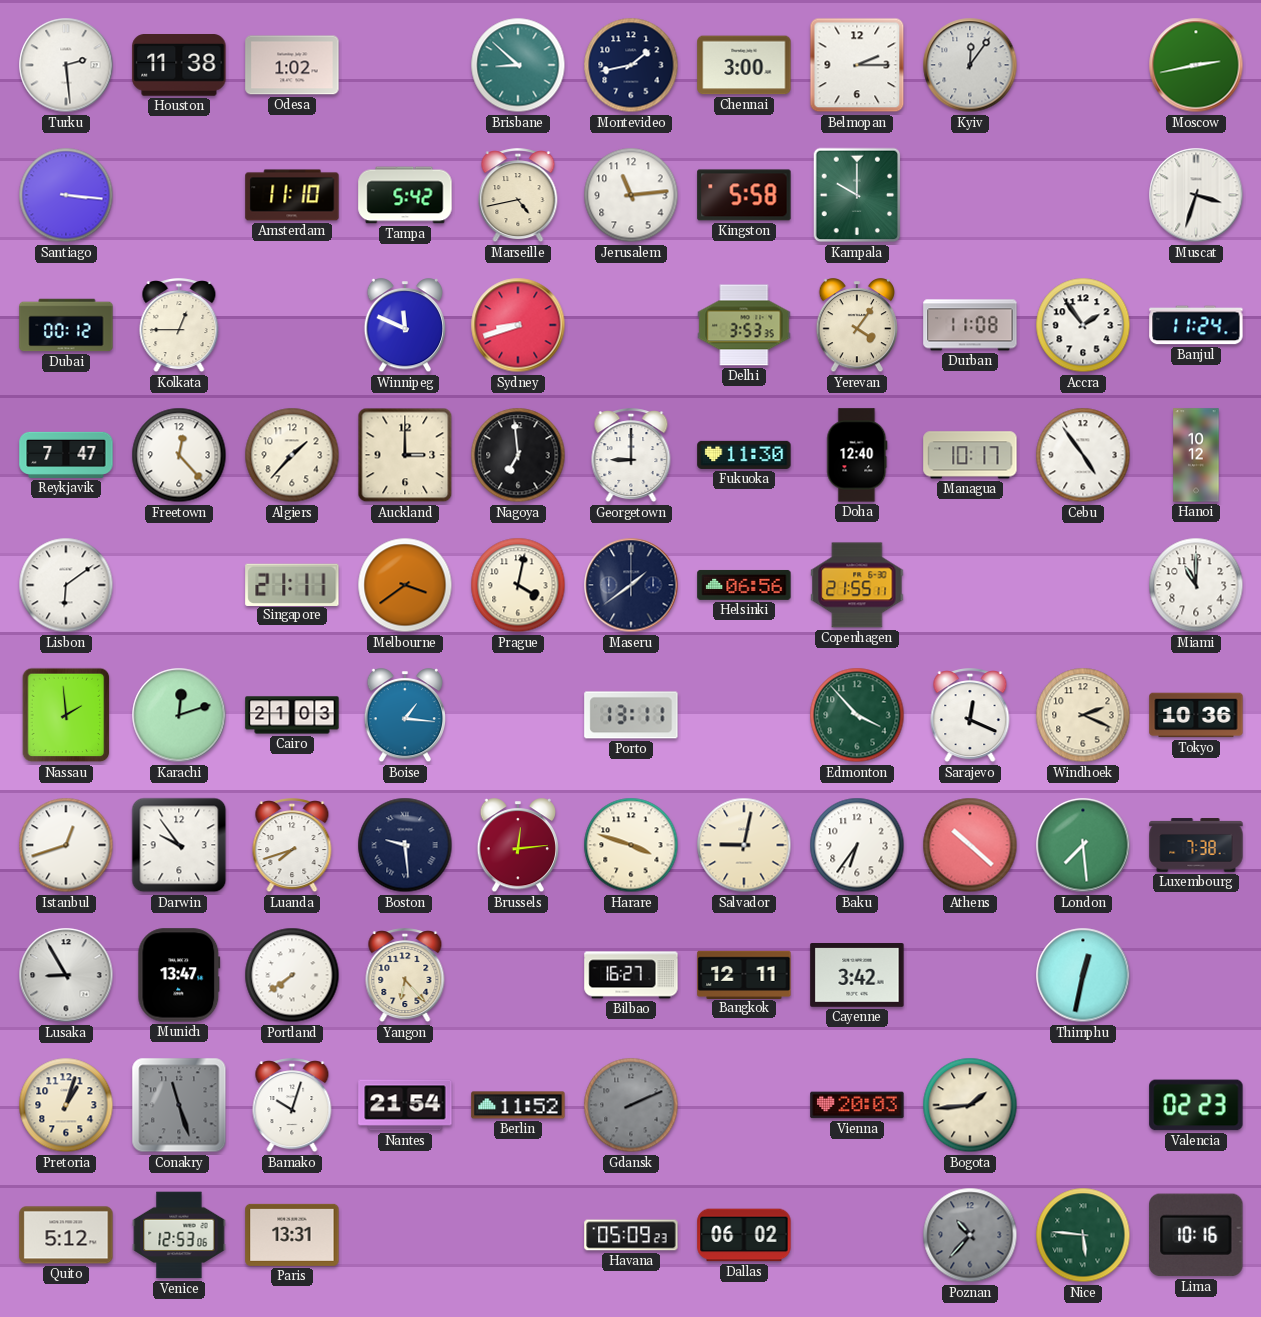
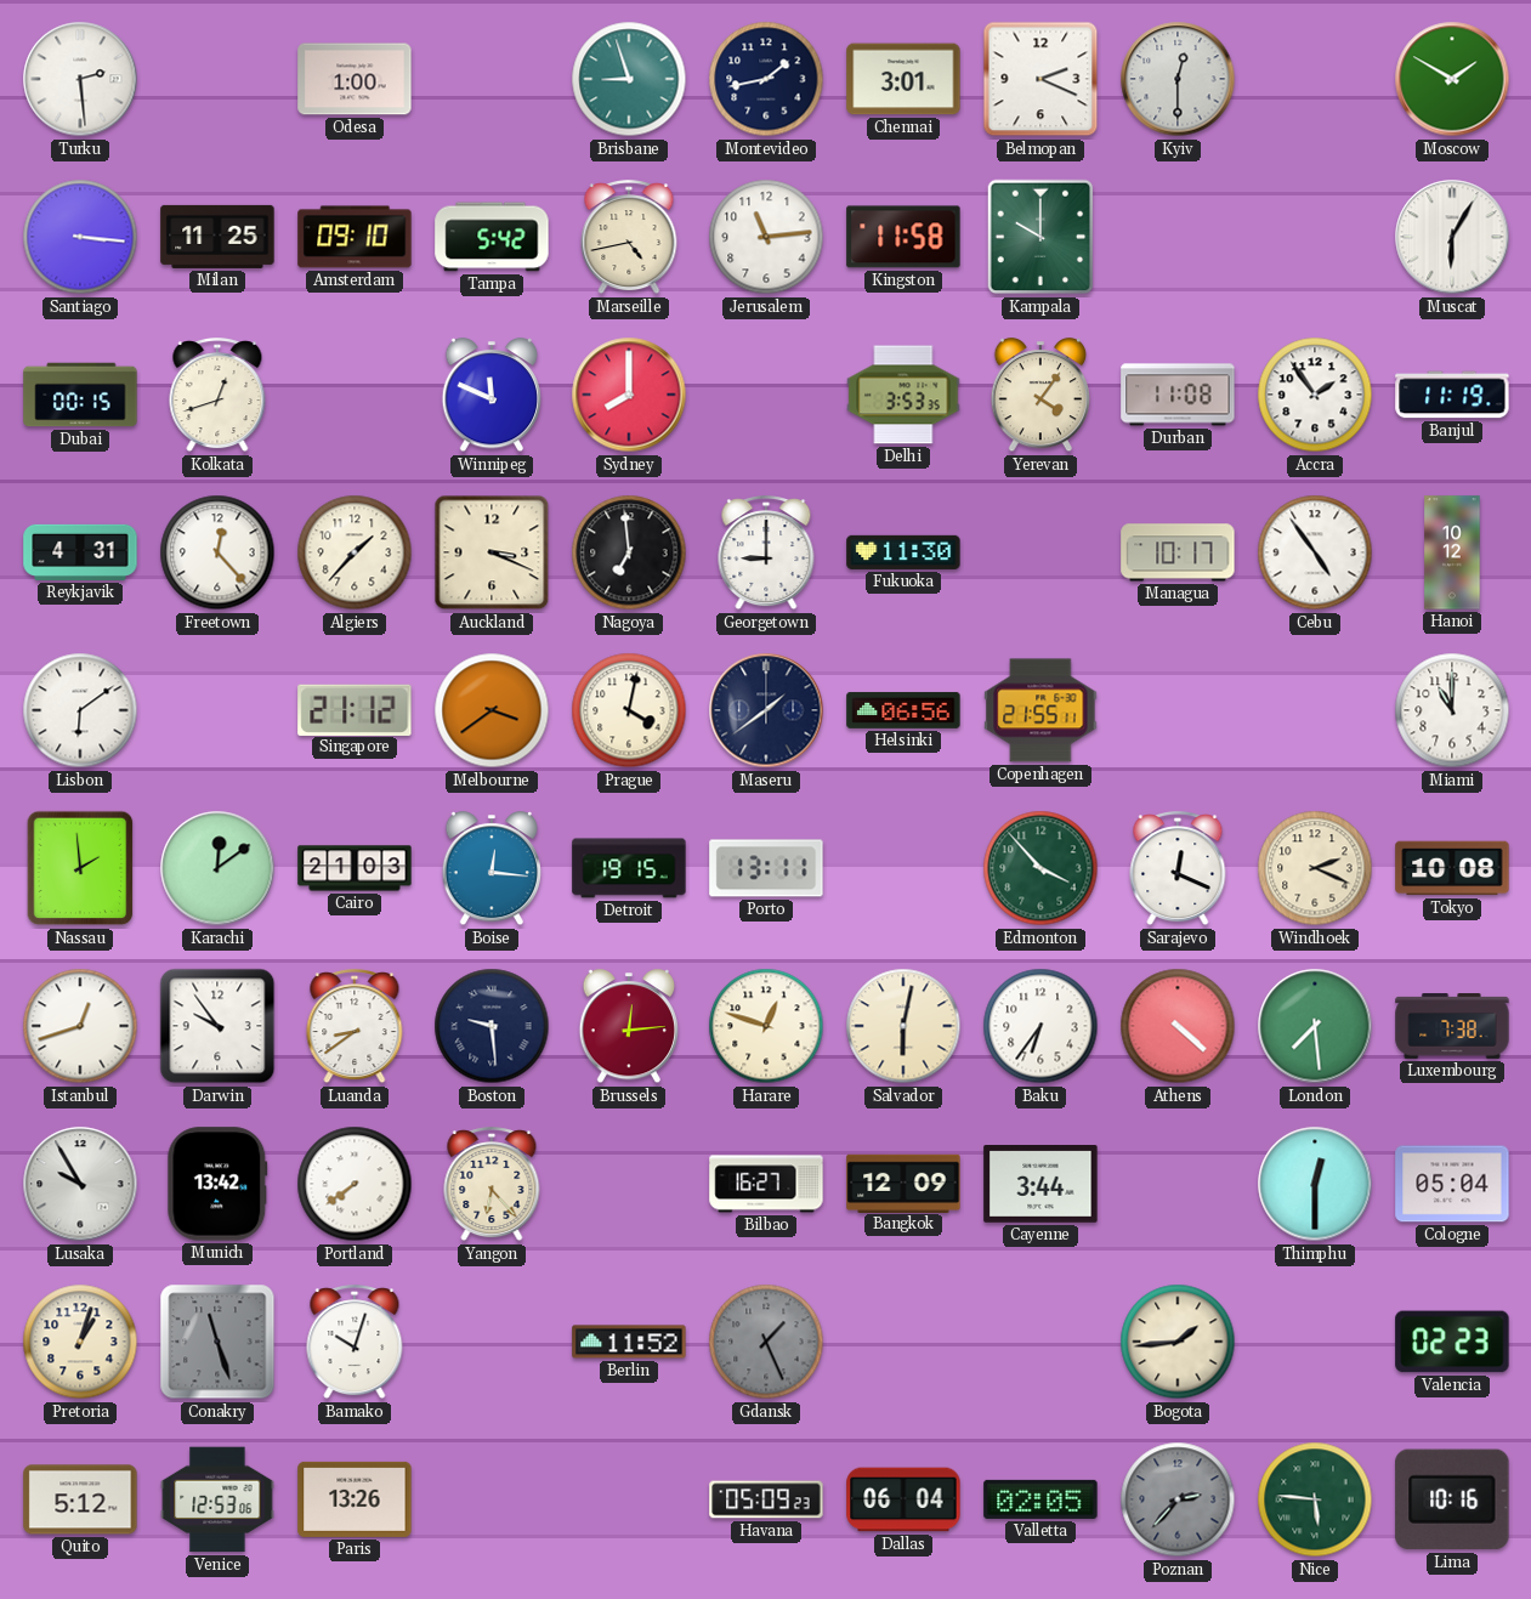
Houston: 11:38 -> none (179, 66)
Odesa: 1:02 -> 1:00 (355, 79)
Brisbane: 8:52 -> 8:57 (629, 79)
Chennai: 3:00 -> 3:01 (903, 79)
Belmopan: 2:15 -> 2:19 (1040, 79)
Kyiv: 12:06 -> 12:30 (1178, 79)
Moscow: 2:43 -> 1:50 (1452, 79)
Milan: none -> 11:25 (217, 237)
Amsterdam: 11:10 -> 09:10 (355, 237)
Kingston: 5:58 -> 11:58 (903, 237)
Muscat: 3:33 -> 6:05 (1452, 237)
Dubai: 00:12 -> 00:15 (80, 395)
Kolkata: 12:45 -> 12:42 (217, 396)
Sydney: 8:42 -> 8:00 (629, 395)
Banjul: 11:24 -> 11:19 (1452, 395)
Reykjavik: 7:47 -> 4:31 (80, 552)
Auckland: 3:00 -> 3:19 (492, 552)
Doha: 12:40 -> none (857, 455)
Singapore: 21:11 -> 21:12 (355, 709)
Karachi: 12:12 -> 12:09 (217, 868)
Boise: 1:16 -> 12:16 (492, 869)
Detroit: none -> 19:15 (629, 868)
Tokyo: 10:36 -> 10:08 (1452, 868)
Luanda: 7:42 -> 8:39 (355, 1027)
Harare: 3:48 -> 12:48 (766, 1026)
Salvador: 9:02 -> 6:02 (903, 1026)
Athens: 10:22 -> 4:22 (1178, 1026)
Lusaka: 8:55 -> 9:55 (80, 1184)
Munich: 13:47 -> 13:42 (217, 1184)
Bangkok: 12:11 -> 12:09 (903, 1183)
Cayenne: 3:42 -> 3:44 (1040, 1185)
Thimphu: 12:32 -> 12:30 (1315, 1184)
Cologne: none -> 05:04 (1452, 1184)
Nantes: 21:54 -> none (405, 1105)
Gdansk: 2:11 -> 1:26 (766, 1342)
Vienna: 20:03 -> none (857, 1105)
Paris: 13:31 -> 13:26 (355, 1499)
Dallas: 06:02 -> 06:04 (903, 1499)
Valletta: none -> 02:05 (1040, 1499)
Poznan: 10:37 -> 2:37 (1178, 1499)
